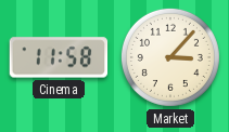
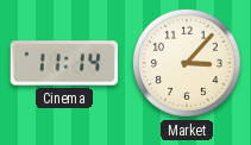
Cinema: 11:58 -> 11:14 (64, 63)
